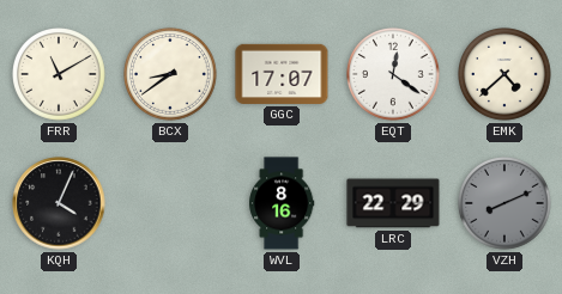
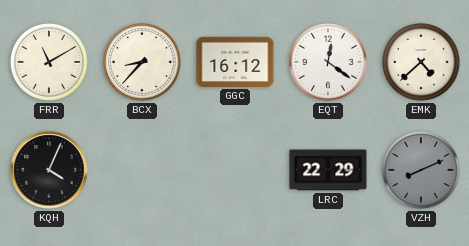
BCX: 8:39 -> 8:37 (143, 63)
GGC: 17:07 -> 16:12 (235, 62)
WVL: 8:16 -> none (282, 203)
